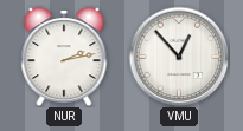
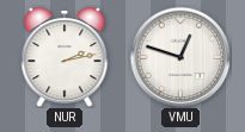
VMU: 12:53 -> 12:48 (180, 57)
